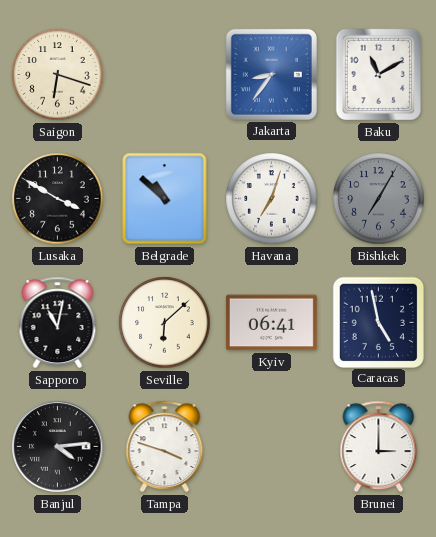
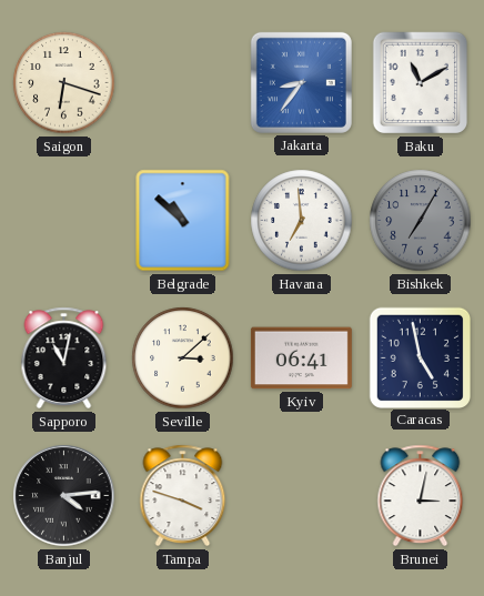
Lusaka: 3:50 -> none (58, 199)
Havana: 7:03 -> 6:59 (302, 221)
Seville: 6:08 -> 3:08 (183, 358)
Brunei: 3:00 -> 3:02 (421, 496)
